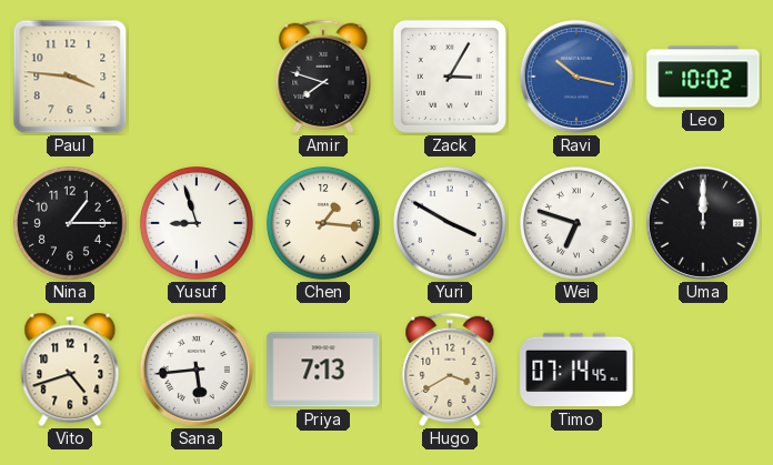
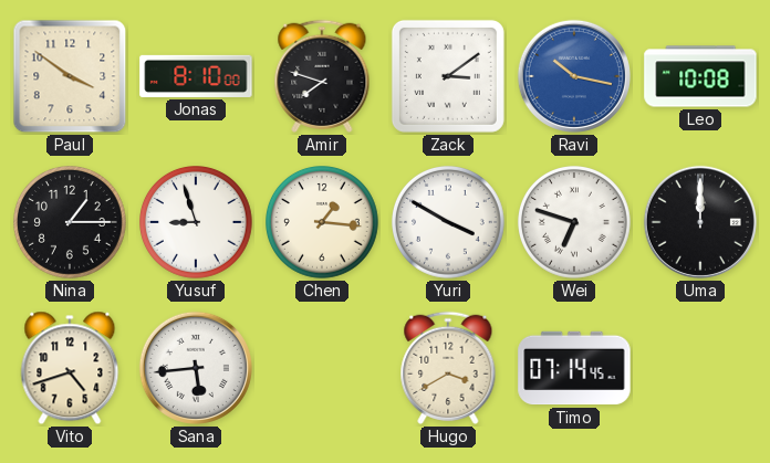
Paul: 3:46 -> 3:51 (70, 76)
Jonas: none -> 8:10 (196, 76)
Zack: 3:05 -> 3:09 (448, 76)
Leo: 10:02 -> 10:08 (700, 76)
Priya: 7:13 -> none (323, 370)
